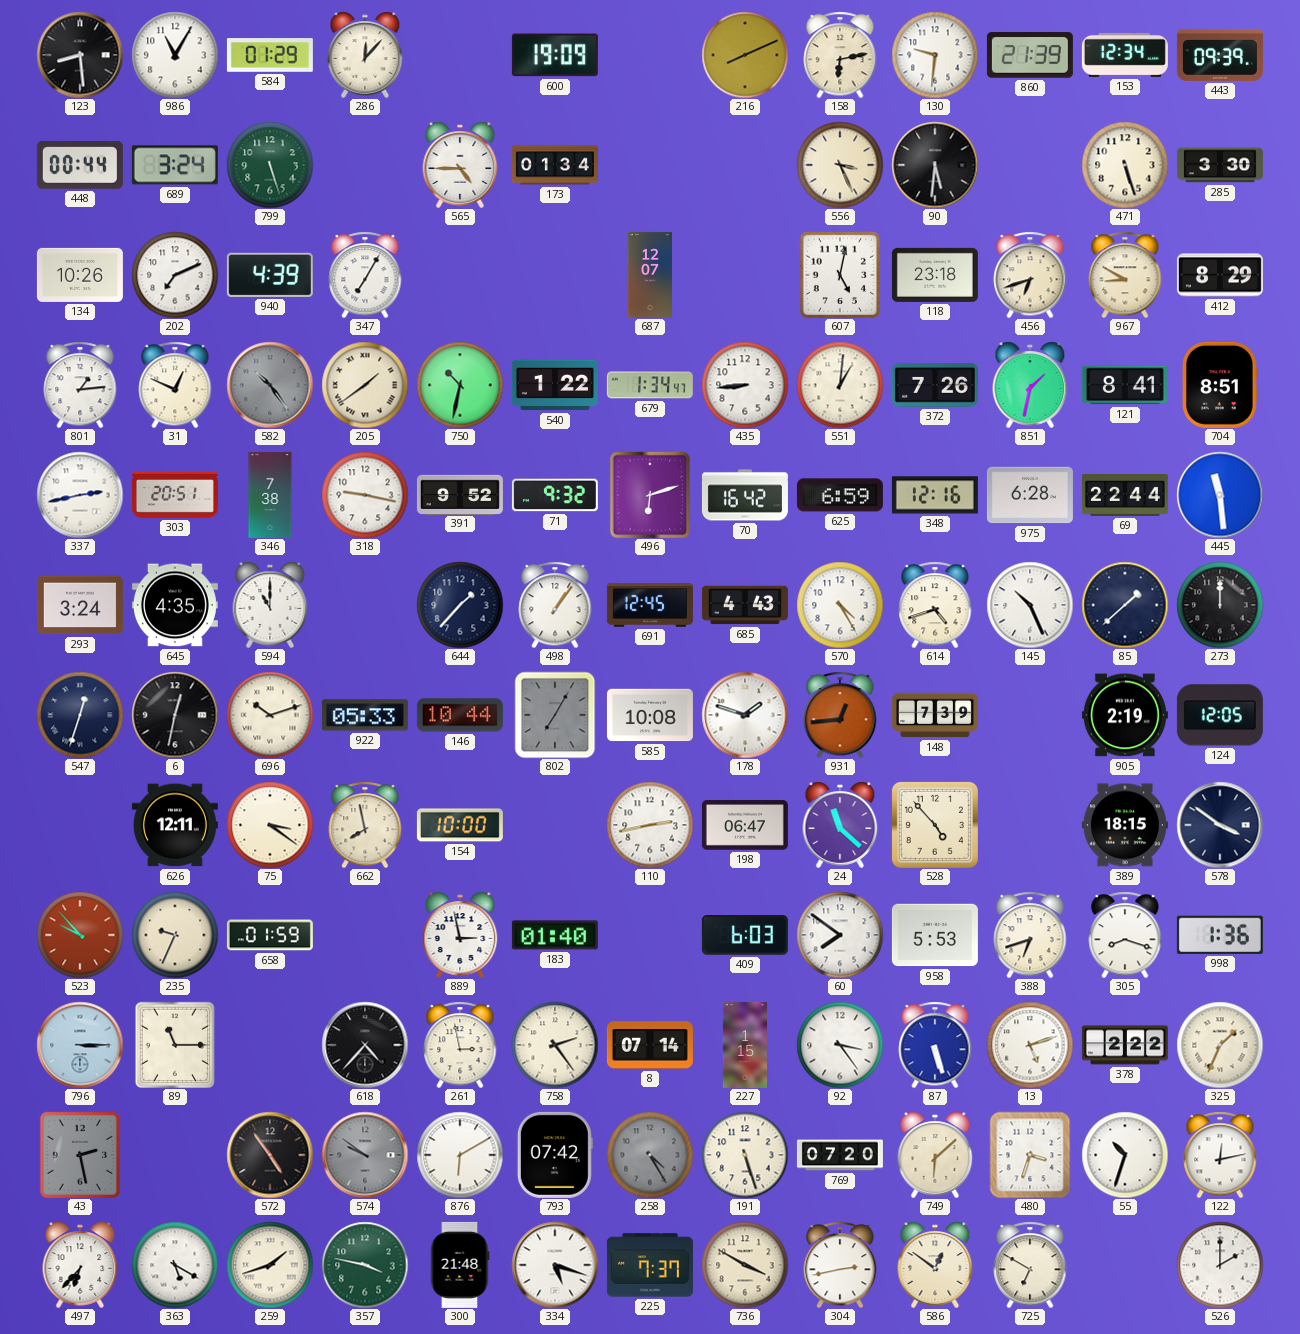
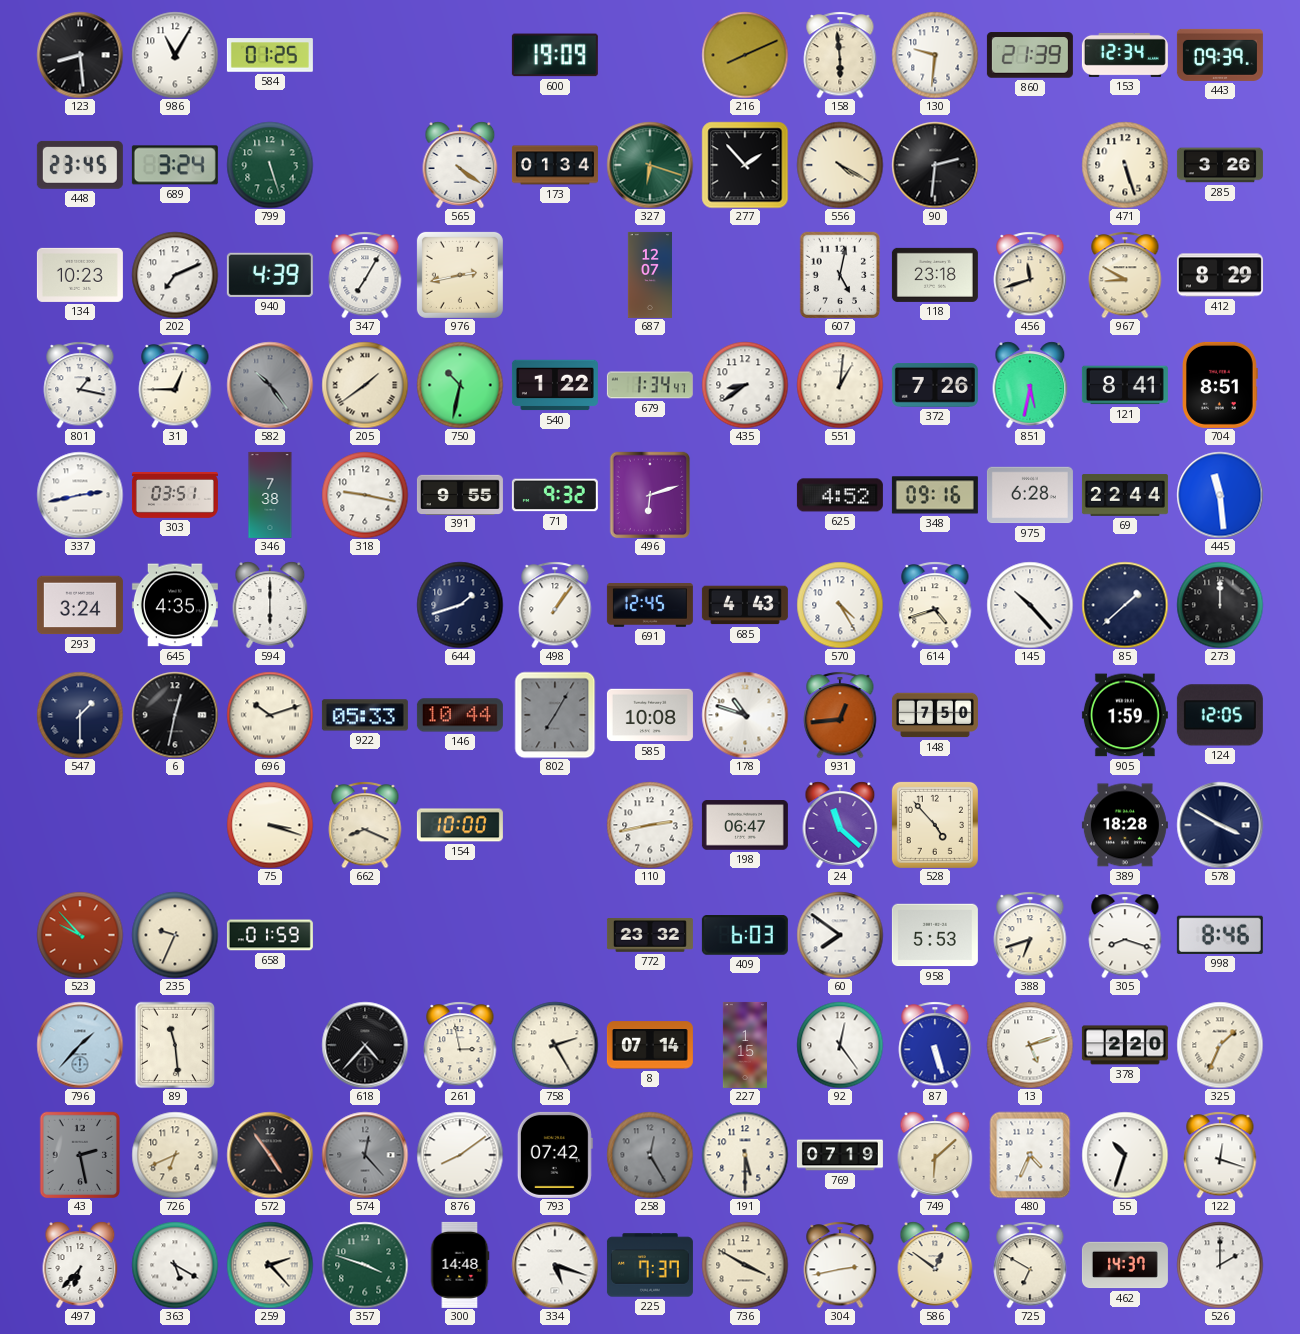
584: 01:29 -> 01:25 (270, 55)
286: 12:07 -> none (365, 55)
158: 6:13 -> 5:59 (840, 55)
448: 00:44 -> 23:45 (80, 165)
565: 4:45 -> 4:21 (460, 165)
327: none -> 6:18 (650, 165)
277: none -> 1:53 (745, 165)
556: 3:26 -> 4:20 (840, 165)
90: 5:31 -> 2:31 (935, 165)
285: 3:30 -> 3:26 (1220, 165)
134: 10:26 -> 10:23 (80, 275)
976: none -> 2:43 (460, 275)
456: 6:42 -> 11:42 (1030, 275)
801: 1:14 -> 1:17 (80, 385)
31: 12:49 -> 12:45 (175, 385)
435: 8:44 -> 8:39 (745, 385)
851: 1:32 -> 5:32 (1030, 385)
303: 20:51 -> 03:51 (175, 495)
391: 9:52 -> 9:55 (460, 494)
70: 16:42 -> none (745, 495)
625: 6:59 -> 4:52 (840, 495)
348: 12:16 -> 09:16 (935, 495)
594: 11:00 -> 6:00 (270, 605)
644: 1:37 -> 1:42 (460, 605)
145: 10:26 -> 10:23 (1030, 605)
547: 12:33 -> 1:30 (80, 715)
178: 1:48 -> 10:48 (745, 715)
148: 7:39 -> 7:50 (935, 715)
905: 2:19 -> 1:59 (1125, 715)
626: 12:11 -> none (175, 825)
75: 3:21 -> 3:18 (270, 825)
662: 7:58 -> 8:19 (365, 825)
389: 18:15 -> 18:28 (1125, 825)
578: 3:51 -> 3:50 (1220, 825)
889: 2:58 -> none (460, 935)
183: 01:40 -> none (555, 935)
772: none -> 23:32 (650, 936)
998: 1:36 -> 8:46 (1220, 935)
796: 3:15 -> 1:37 (80, 1045)
89: 11:15 -> 11:29 (175, 1045)
758: 2:24 -> 2:25 (555, 1045)
92: 3:24 -> 12:24 (840, 1045)
378: 2:22 -> 2:20 (1125, 1045)
726: none -> 6:41 (175, 1155)
574: 9:51 -> 12:23 (365, 1155)
876: 6:10 -> 8:09 (460, 1155)
258: 4:25 -> 12:25 (650, 1155)
191: 5:27 -> 5:30 (745, 1155)
769: 07:20 -> 07:19 (840, 1155)
480: 3:33 -> 4:34 (1030, 1155)
122: 12:13 -> 12:18 (1220, 1155)
259: 1:42 -> 2:23 (270, 1265)
357: 3:47 -> 3:48 (365, 1265)
300: 21:48 -> 14:48 (460, 1265)
462: none -> 14:37 (1125, 1265)
